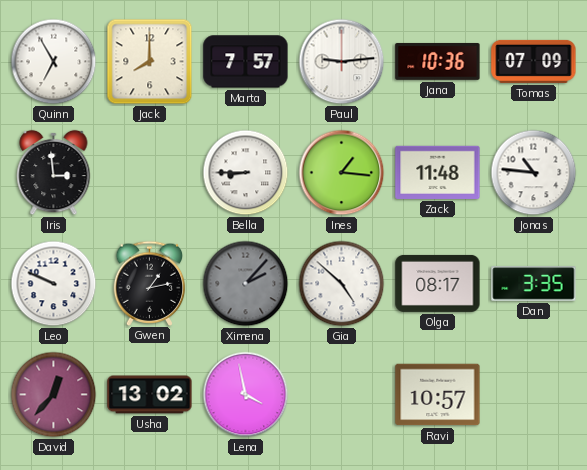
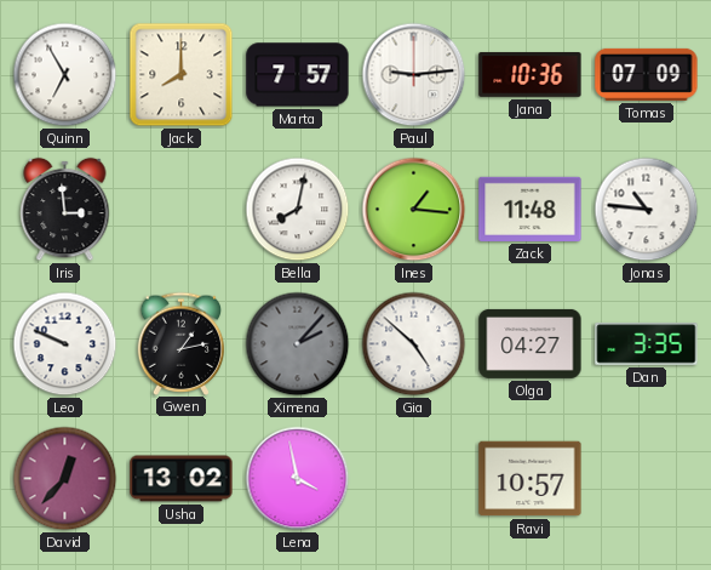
Bella: 8:45 -> 8:02 (298, 210)
Olga: 08:17 -> 04:27 (531, 343)
